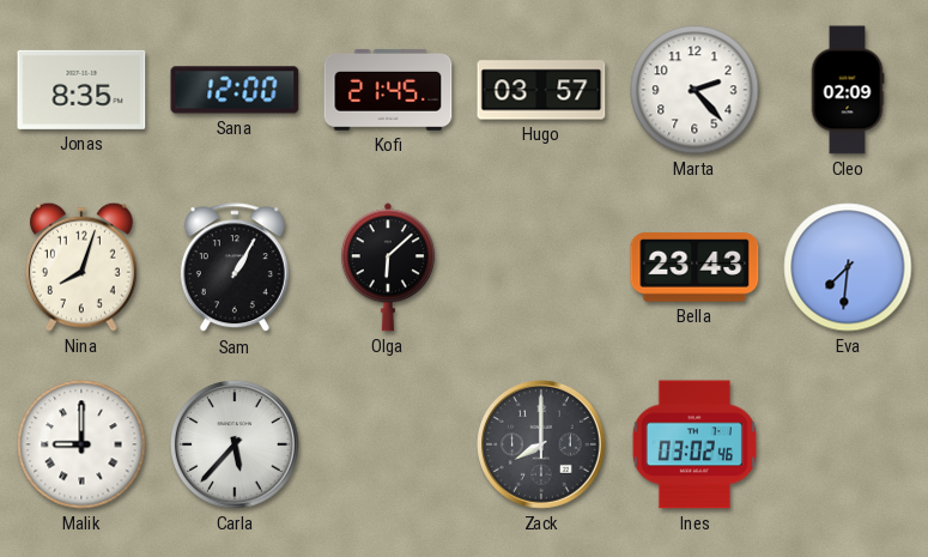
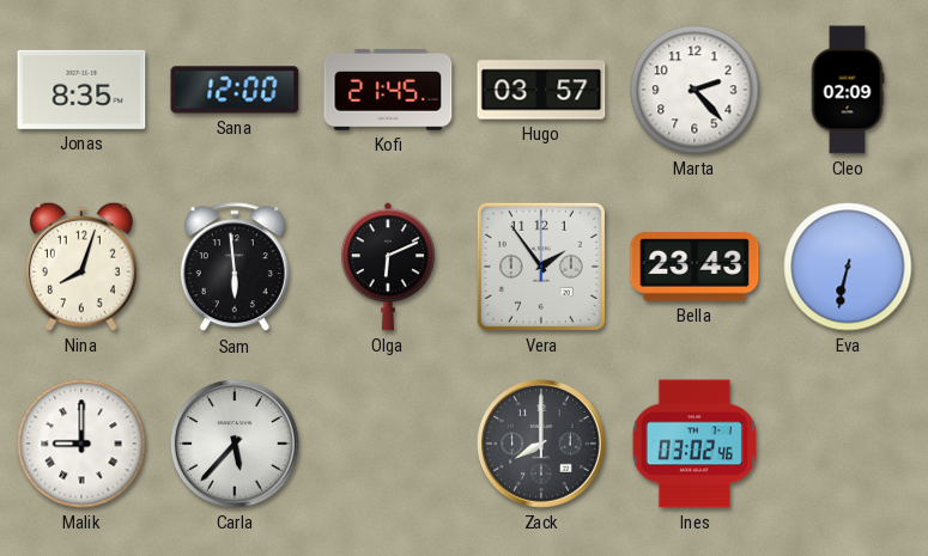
Sam: 1:05 -> 5:59 (235, 268)
Olga: 6:08 -> 6:11 (388, 267)
Vera: none -> 1:54 (541, 267)
Eva: 7:31 -> 6:32 (848, 267)
